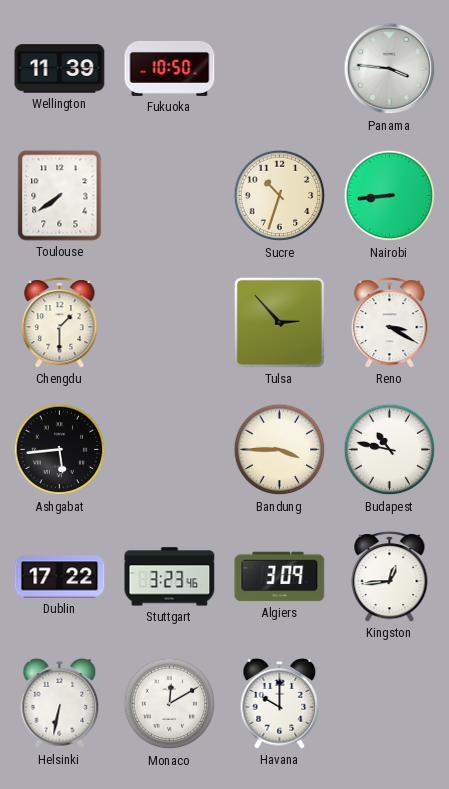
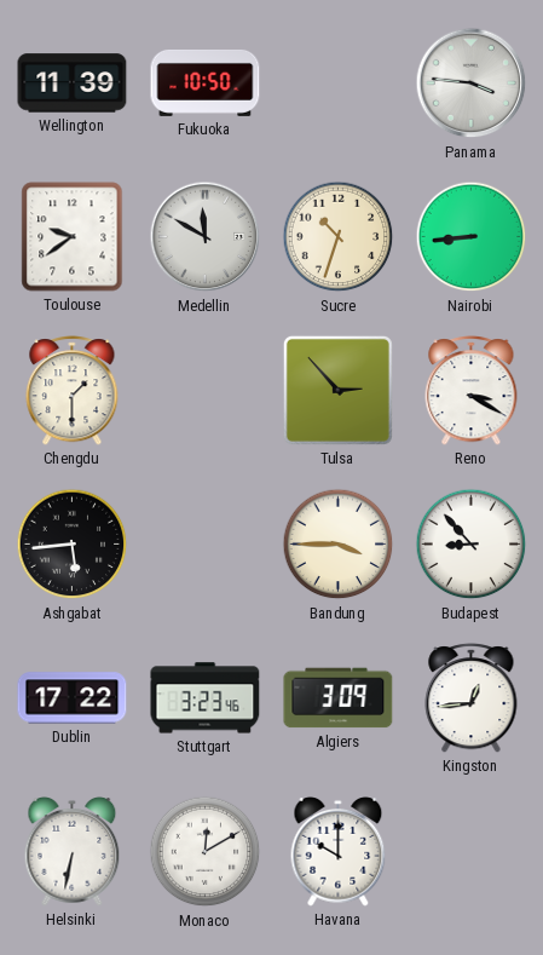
Toulouse: 7:39 -> 9:39 (73, 237)
Medellin: none -> 11:50 (206, 237)
Budapest: 10:47 -> 8:53 (472, 545)
